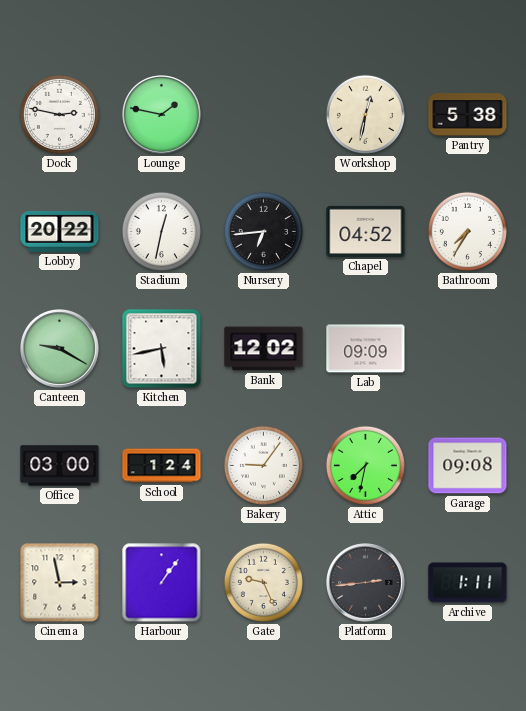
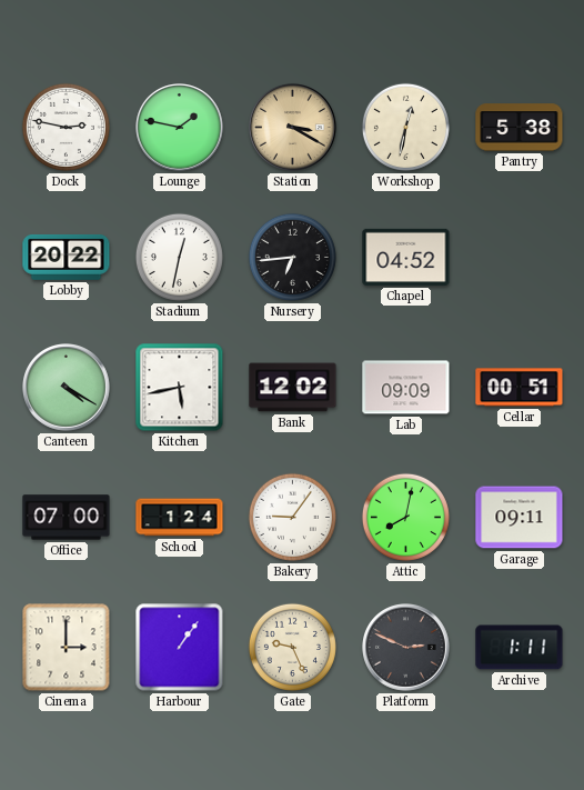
Station: none -> 3:20 (293, 128)
Bathroom: 7:35 -> none (467, 231)
Canteen: 9:20 -> 4:20 (67, 388)
Cellar: none -> 00:51 (520, 388)
Office: 03:00 -> 07:00 (67, 518)
Attic: 7:32 -> 8:02 (405, 517)
Garage: 09:08 -> 09:11 (520, 518)
Cinema: 2:58 -> 3:00 (67, 648)
Platform: 2:44 -> 2:49 (406, 648)
